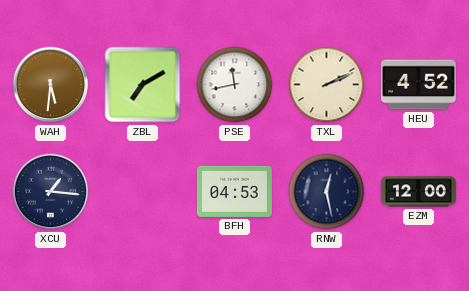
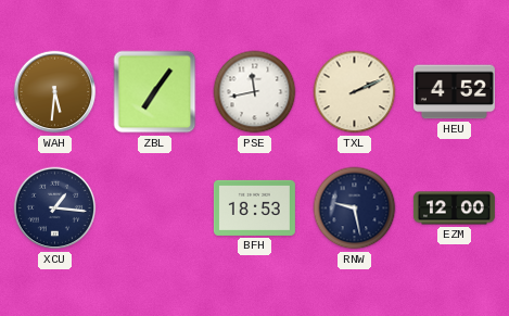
ZBL: 7:10 -> 7:06 (155, 92)
BFH: 04:53 -> 18:53 (254, 207)
RNW: 12:28 -> 9:28 (355, 208)
